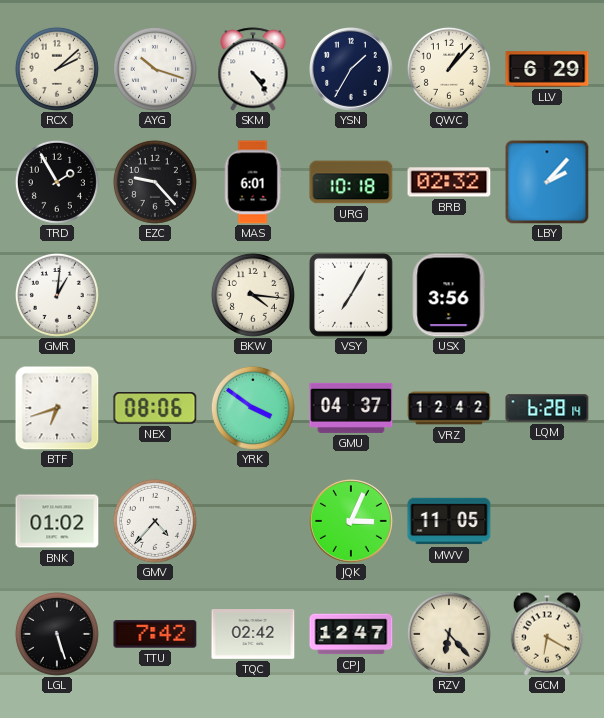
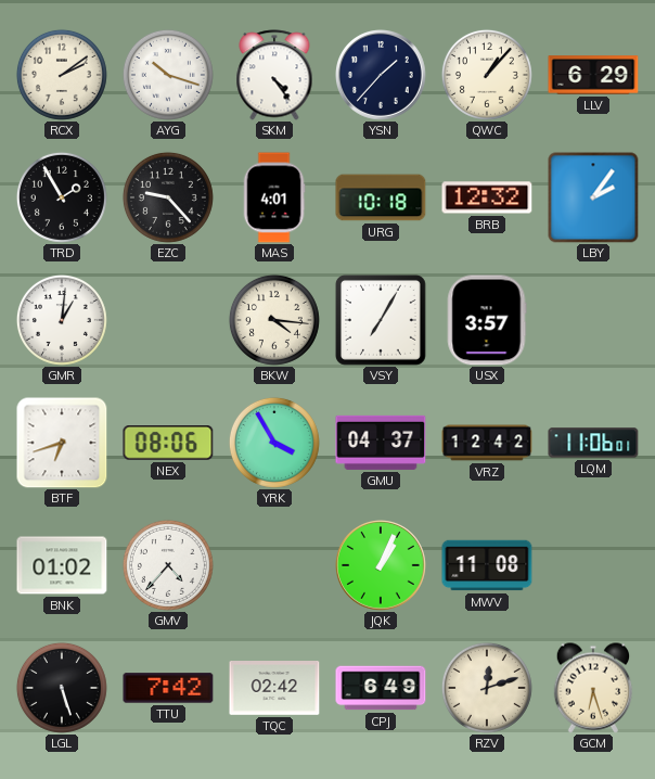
RCX: 2:08 -> 2:09 (62, 75)
YSN: 1:35 -> 1:37 (382, 76)
MAS: 6:01 -> 4:01 (274, 197)
BRB: 02:32 -> 12:32 (487, 197)
LBY: 2:07 -> 2:06 (593, 197)
USX: 3:56 -> 3:57 (487, 320)
YRK: 3:51 -> 3:55 (274, 443)
LQM: 6:28 -> 11:06 (593, 443)
JQK: 3:04 -> 1:04 (382, 566)
MWV: 11:05 -> 11:08 (487, 565)
CPJ: 12:47 -> 6:49 (381, 688)
RZV: 6:23 -> 12:12 (487, 688)
GCM: 6:20 -> 6:27 (593, 688)
